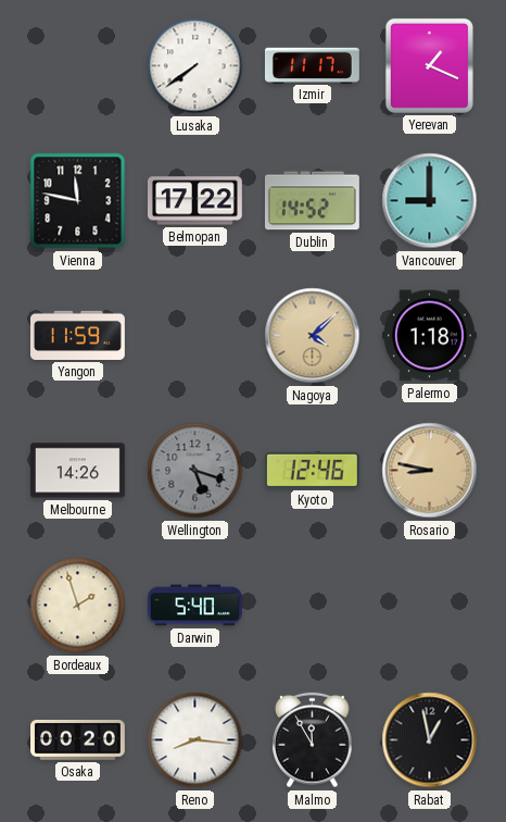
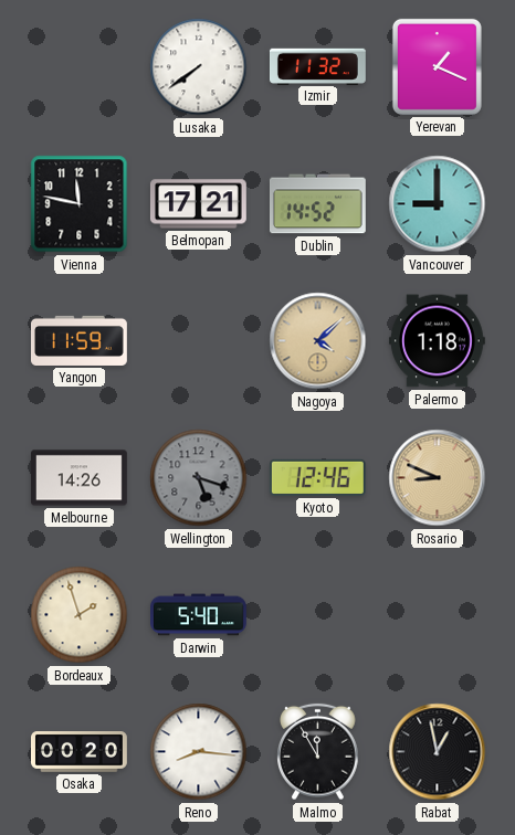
Izmir: 11:17 -> 11:32 (317, 66)
Belmopan: 17:22 -> 17:21 (198, 204)
Rosario: 8:47 -> 8:49 (438, 478)
